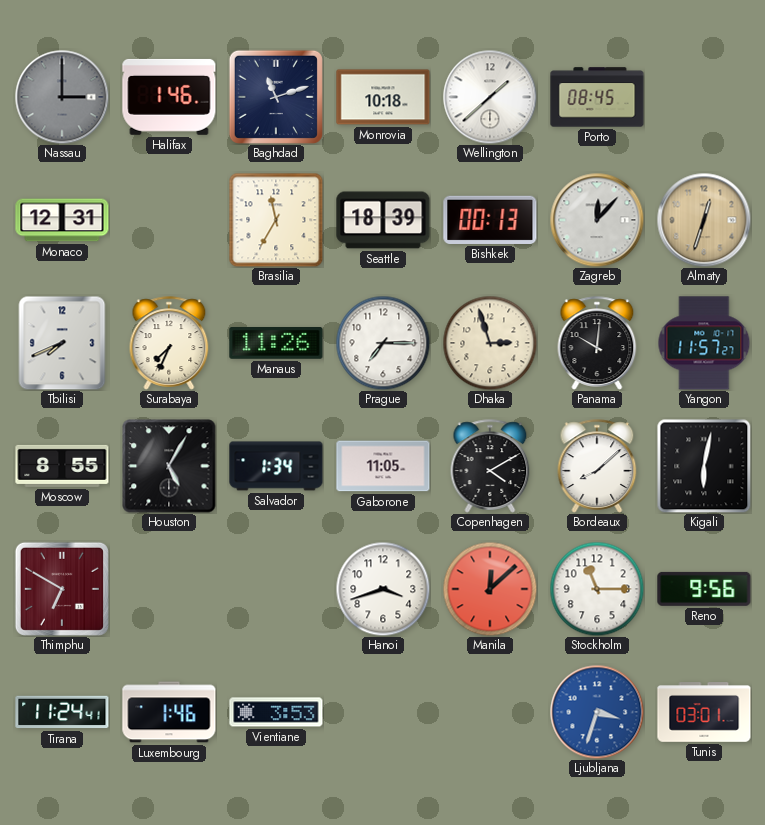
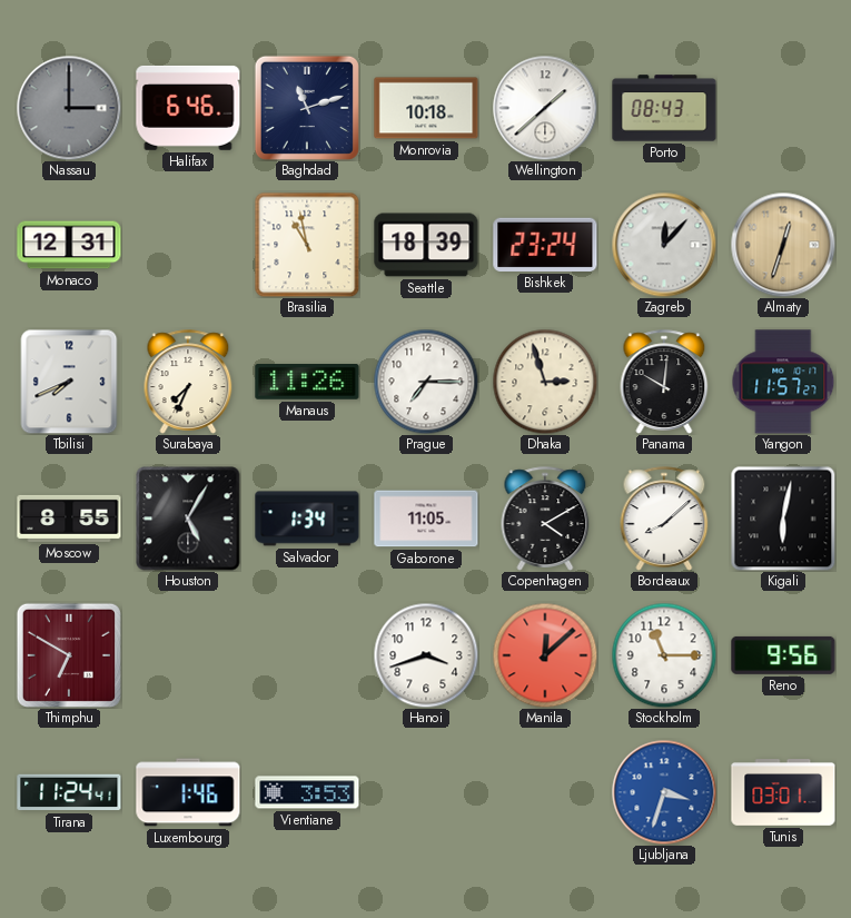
Halifax: 1:46 -> 6:46 (188, 108)
Porto: 08:45 -> 08:43 (664, 108)
Brasilia: 11:35 -> 10:58 (307, 245)
Bishkek: 00:13 -> 23:24 (545, 245)
